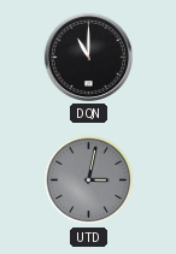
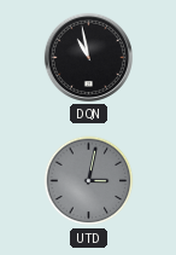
DQN: 11:00 -> 10:58 (88, 57)
